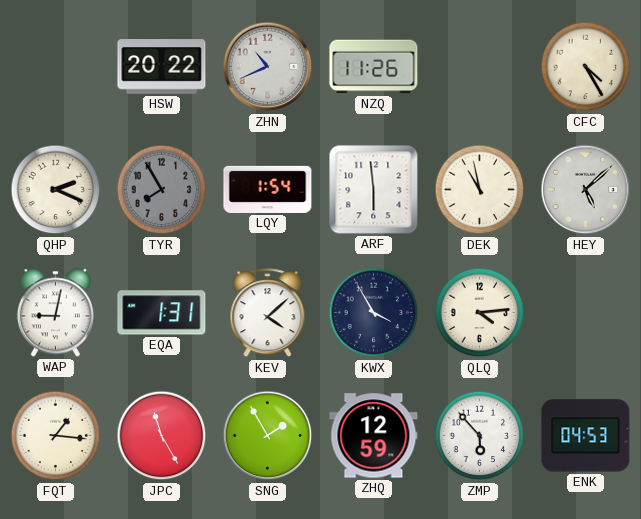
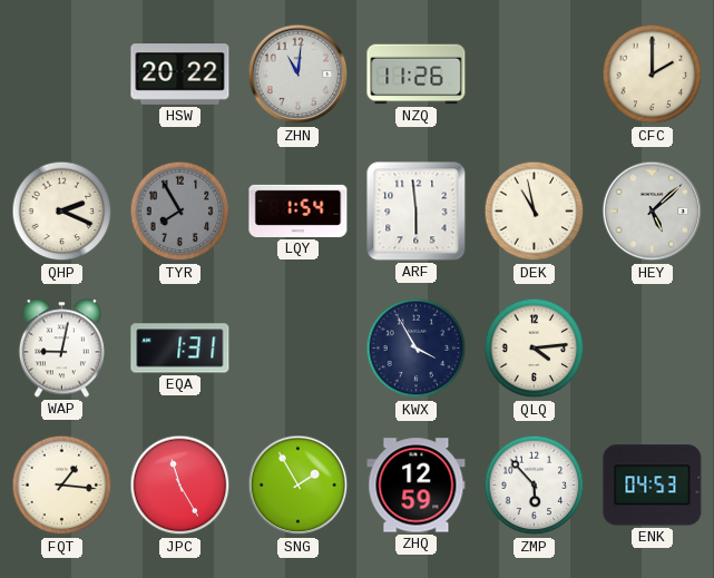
ZHN: 10:41 -> 11:01 (299, 75)
CFC: 4:25 -> 2:00 (653, 75)
KEV: 4:08 -> none (268, 313)
